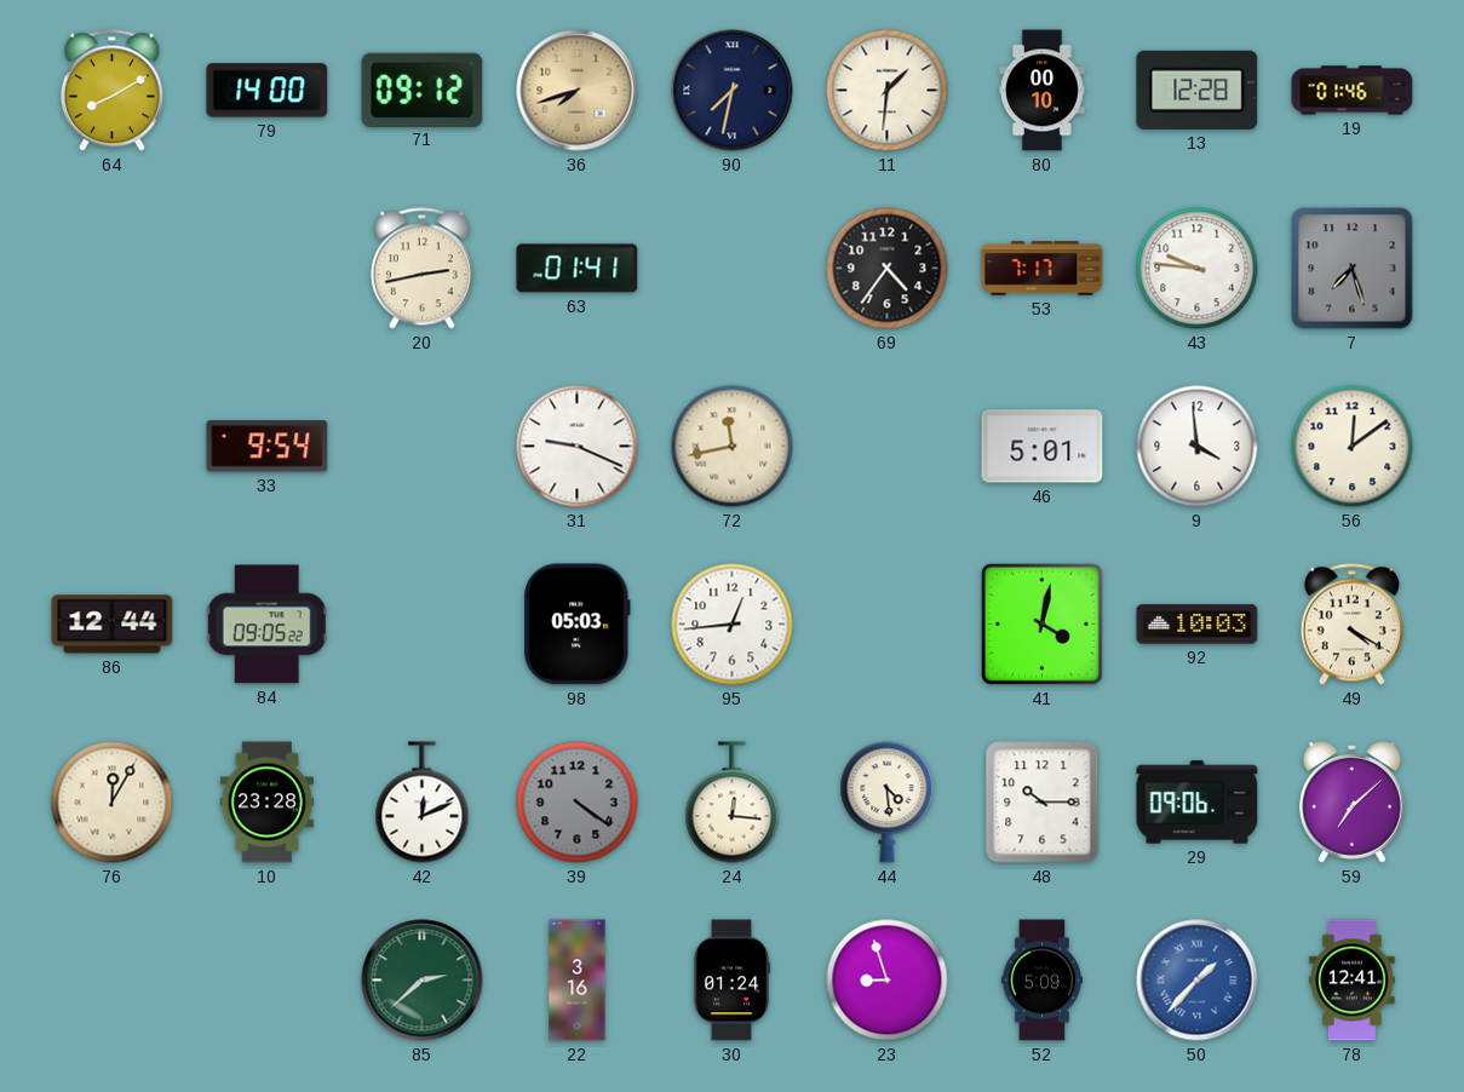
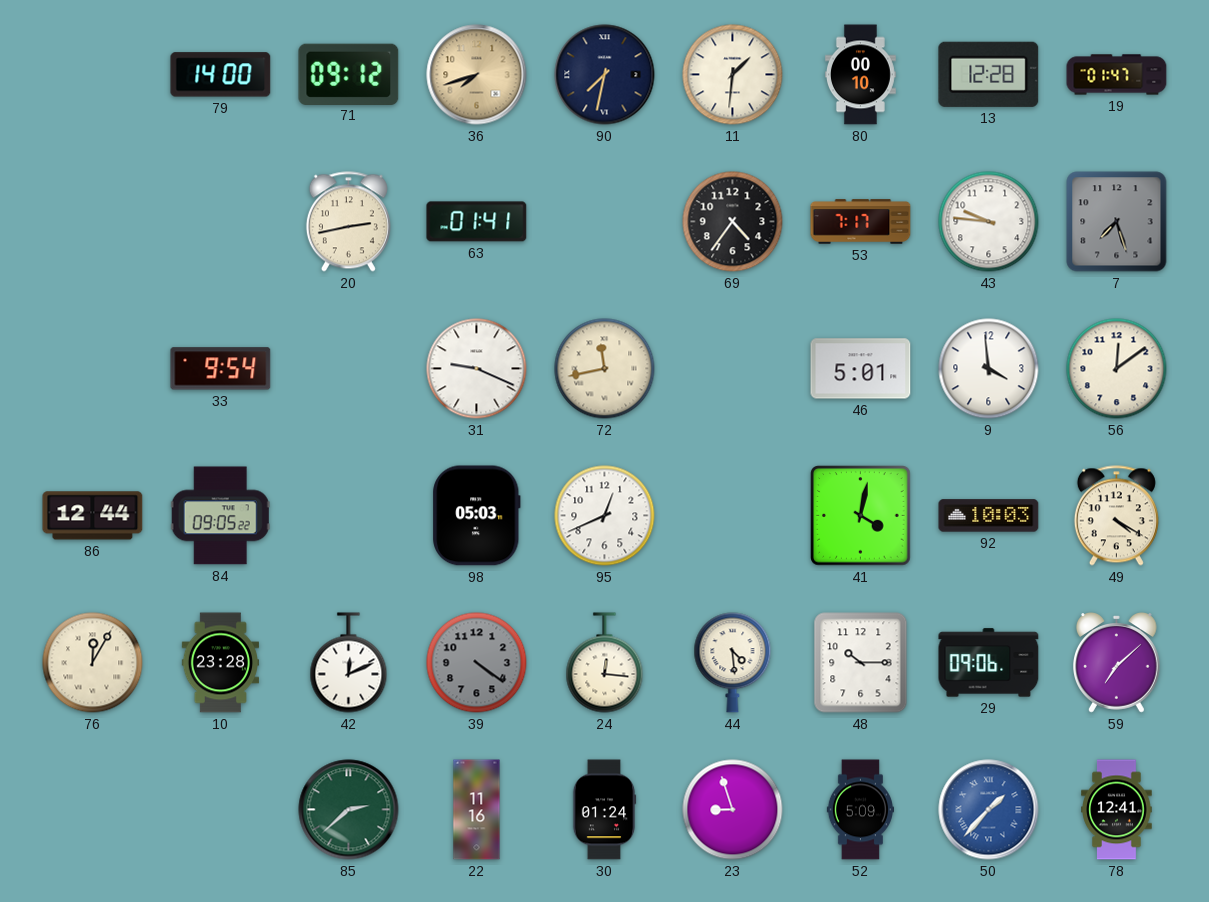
64: 8:10 -> none (111, 91)
19: 01:46 -> 01:47 (1117, 75)
95: 12:44 -> 12:41 (605, 516)
22: 3:16 -> 11:16 (477, 810)
